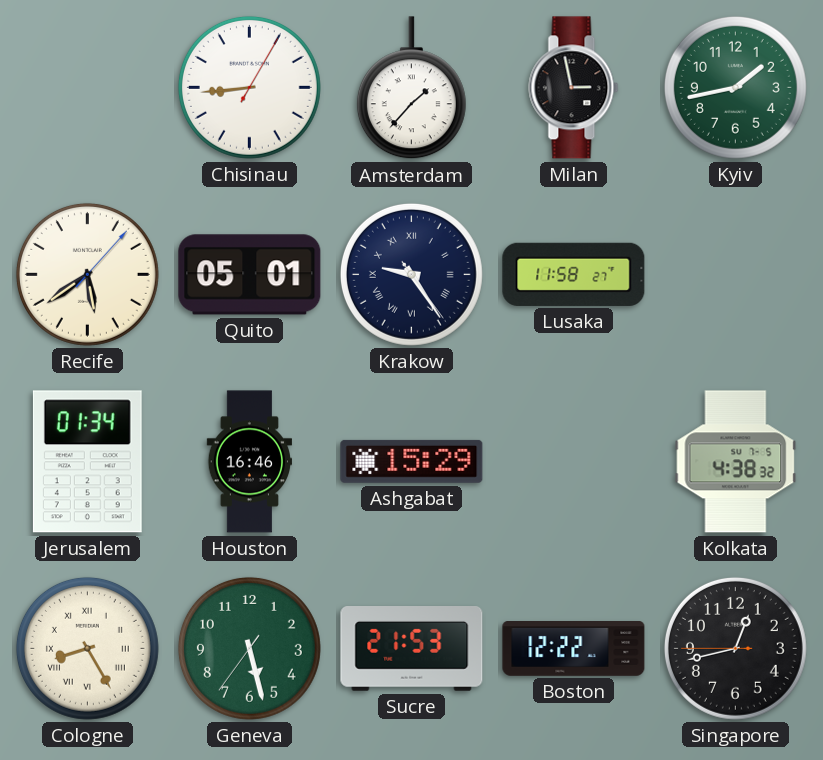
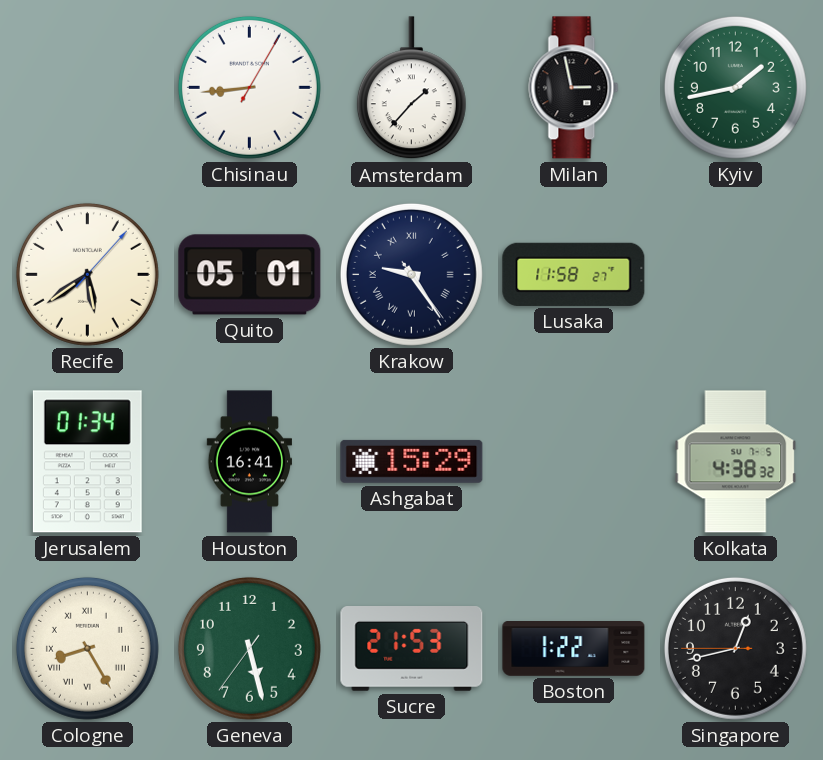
Houston: 16:46 -> 16:41 (249, 462)
Boston: 12:22 -> 1:22 (574, 649)
